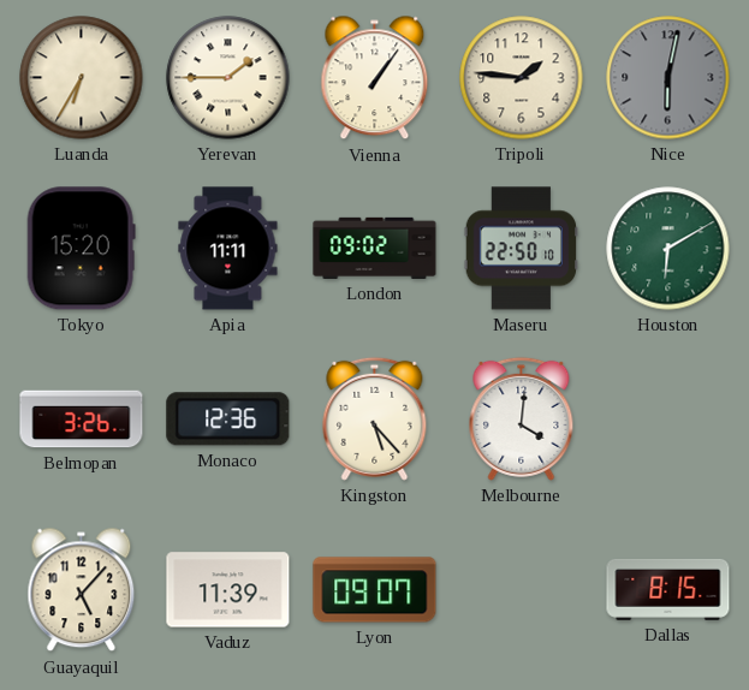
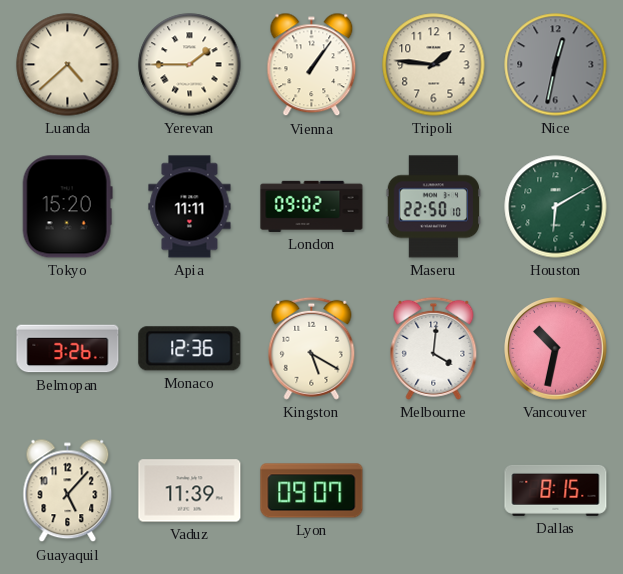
Luanda: 6:35 -> 4:38 (68, 65)
Nice: 6:02 -> 12:32 (556, 65)
Kingston: 5:23 -> 5:20 (312, 348)
Vancouver: none -> 10:32 (556, 349)
